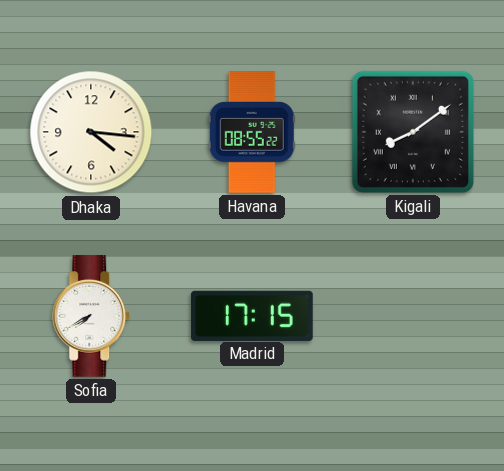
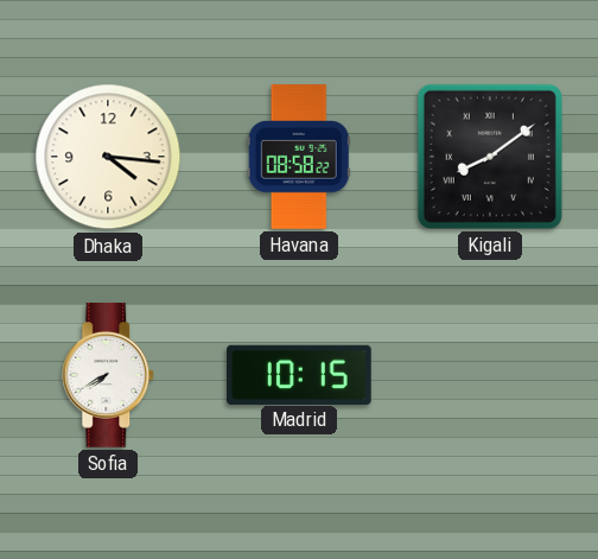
Havana: 08:55 -> 08:58 (299, 157)
Madrid: 17:15 -> 10:15 (299, 374)
